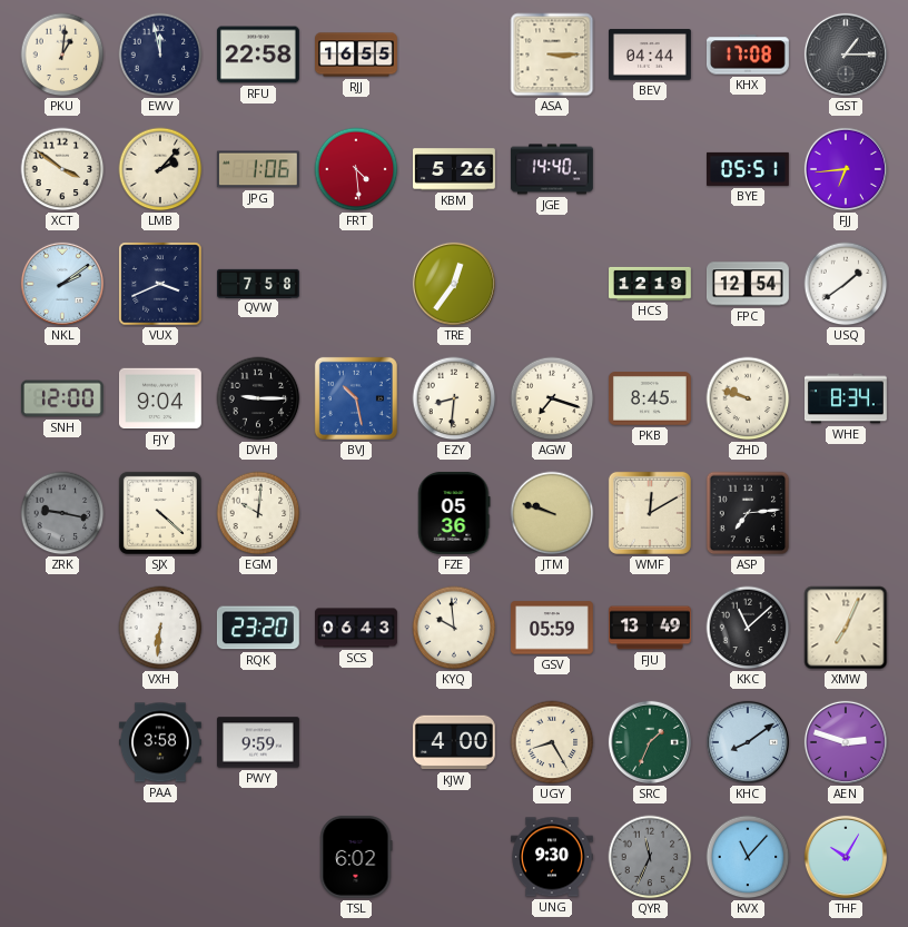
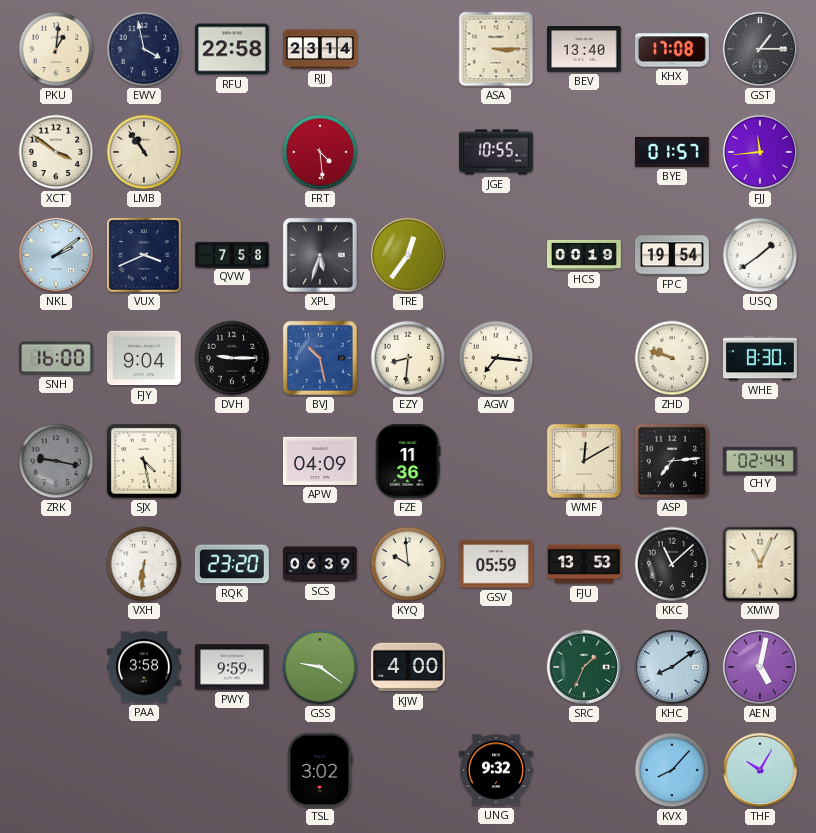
EWV: 11:58 -> 3:58 (144, 49)
RJJ: 16:55 -> 23:14 (321, 49)
BEV: 04:44 -> 13:40 (585, 49)
LMB: 2:07 -> 10:54 (144, 152)
JPG: 1:06 -> none (258, 169)
KBM: 5:26 -> none (455, 169)
JGE: 14:40 -> 10:55 (496, 152)
BYE: 05:51 -> 01:57 (673, 152)
FJJ: 6:44 -> 11:44 (760, 152)
XPL: none -> 5:33 (320, 255)
HCS: 12:19 -> 00:19 (585, 255)
FPC: 12:54 -> 19:54 (672, 255)
SNH: 12:00 -> 16:00 (56, 358)
AGW: 7:18 -> 7:16 (496, 358)
PKB: 8:45 -> none (650, 400)
WHE: 8:34 -> 8:30 (760, 358)
SJX: 4:22 -> 4:28 (144, 461)
EGM: 10:01 -> none (258, 513)
APW: none -> 04:09 (320, 461)
FZE: 05:36 -> 11:36 (408, 461)
JTM: 9:48 -> none (552, 513)
CHY: none -> 02:44 (760, 460)
SCS: 06:43 -> 06:39 (321, 564)
FJU: 13:49 -> 13:53 (585, 564)
XMW: 7:04 -> 11:04 (760, 564)
GSS: none -> 9:21 (320, 667)
UGY: 8:25 -> none (552, 742)
AEN: 2:48 -> 5:02 (760, 667)
TSL: 6:02 -> 3:02 (320, 770)
UNG: 9:30 -> 9:32 (496, 770)
QYR: 11:34 -> none (650, 857)
KVX: 11:07 -> 8:07 (672, 770)
